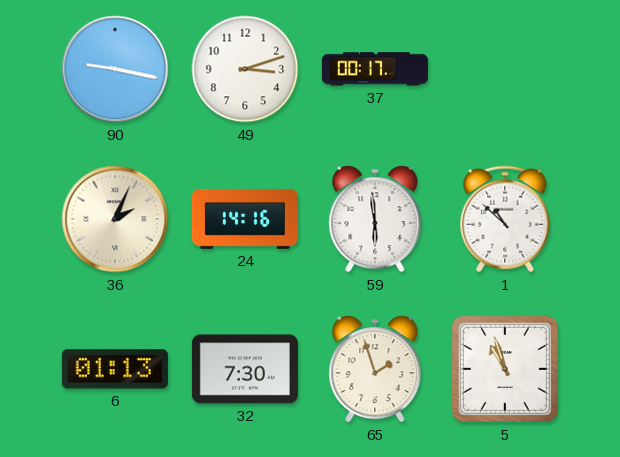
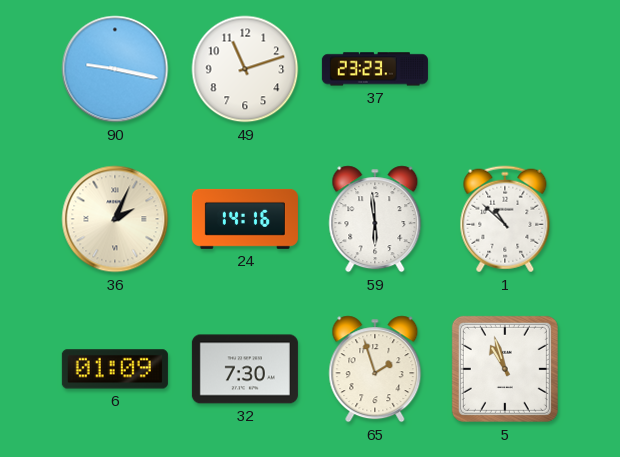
49: 3:12 -> 11:12 (245, 69)
37: 00:17 -> 23:23 (375, 69)
6: 01:13 -> 01:09 (115, 369)
